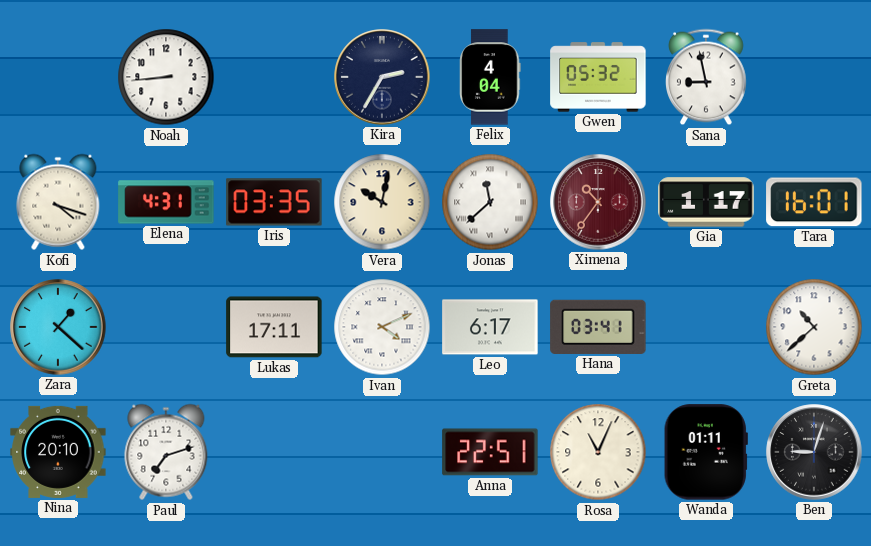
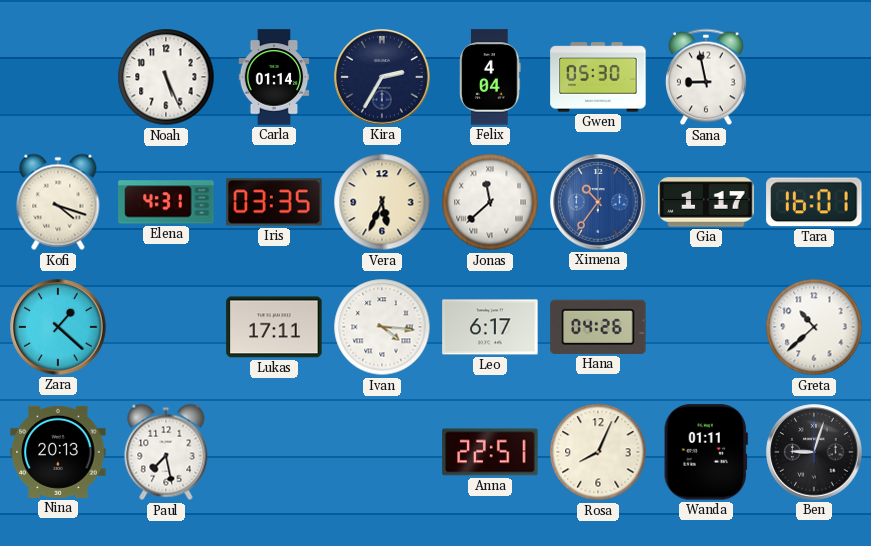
Noah: 8:44 -> 5:26 (166, 77)
Carla: none -> 01:14 (274, 77)
Gwen: 05:32 -> 05:30 (598, 77)
Vera: 10:02 -> 5:34 (382, 202)
Ximena dial: burgundy -> blue (598, 202)
Ivan: 4:11 -> 4:16 (382, 327)
Hana: 03:41 -> 04:26 (598, 327)
Nina: 20:10 -> 20:13 (58, 452)
Paul: 7:12 -> 7:28 (166, 452)
Rosa: 11:04 -> 8:04 (598, 452)
